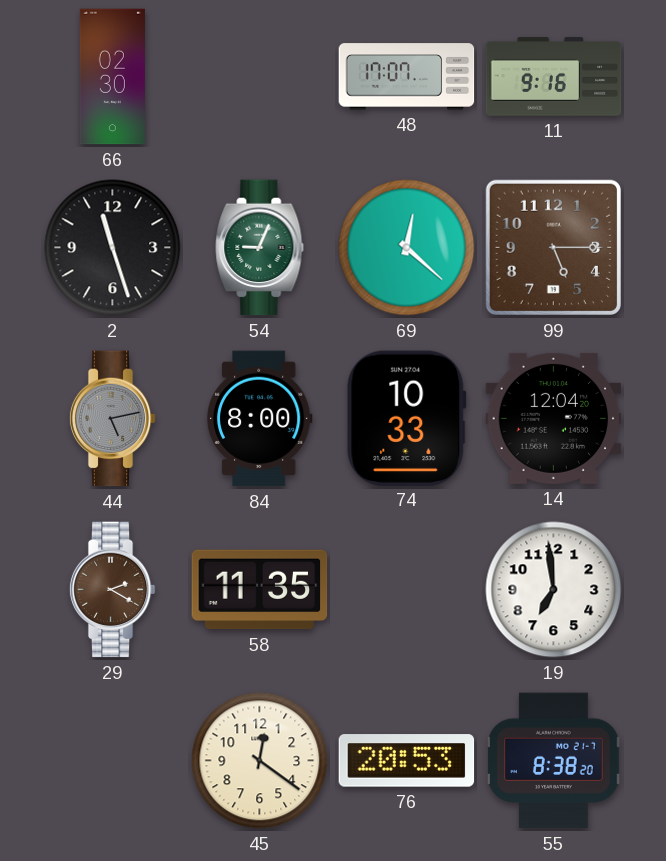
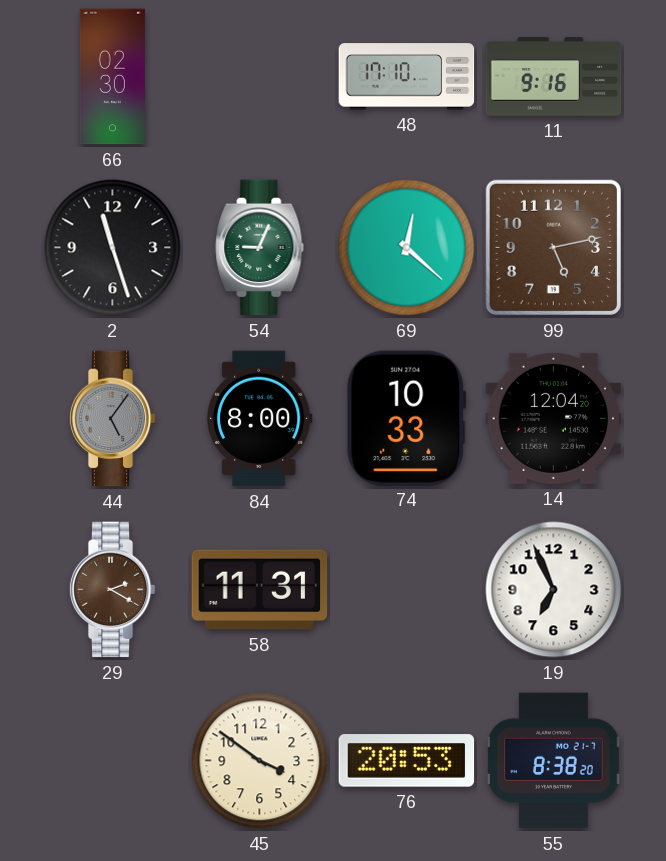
48: 17:07 -> 17:10 (407, 77)
99: 5:15 -> 5:13 (553, 247)
44: 5:13 -> 5:06 (112, 419)
58: 11:35 -> 11:31 (260, 590)
19: 6:59 -> 6:56 (554, 590)
45: 12:21 -> 3:51 (260, 761)
